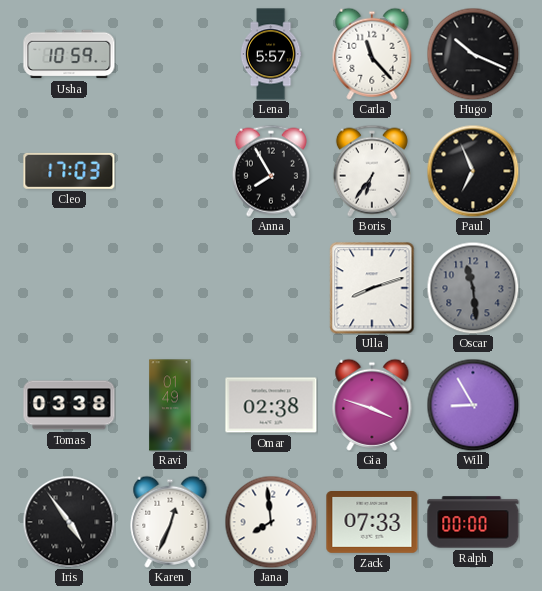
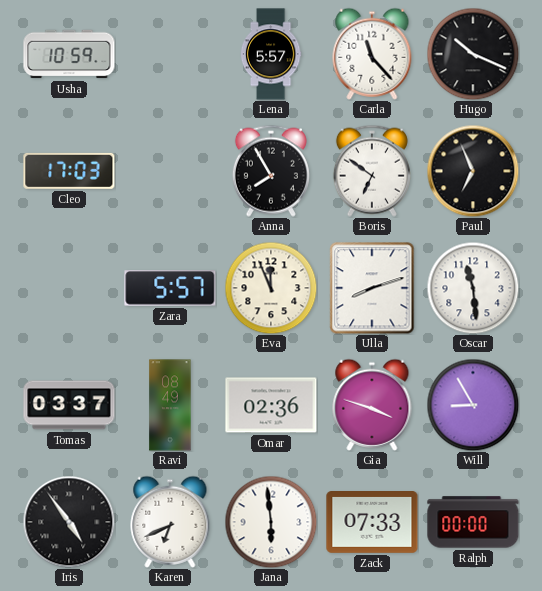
Boris: 6:36 -> 6:51 (372, 171)
Zara: none -> 5:57 (170, 288)
Eva: none -> 11:56 (271, 288)
Oscar dial: grey -> white (473, 288)
Tomas: 03:38 -> 03:37 (69, 405)
Ravi: 01:49 -> 08:49 (170, 405)
Omar: 02:38 -> 02:36 (271, 405)
Karen: 12:34 -> 6:41 (170, 522)
Jana: 7:59 -> 5:59 (271, 522)
